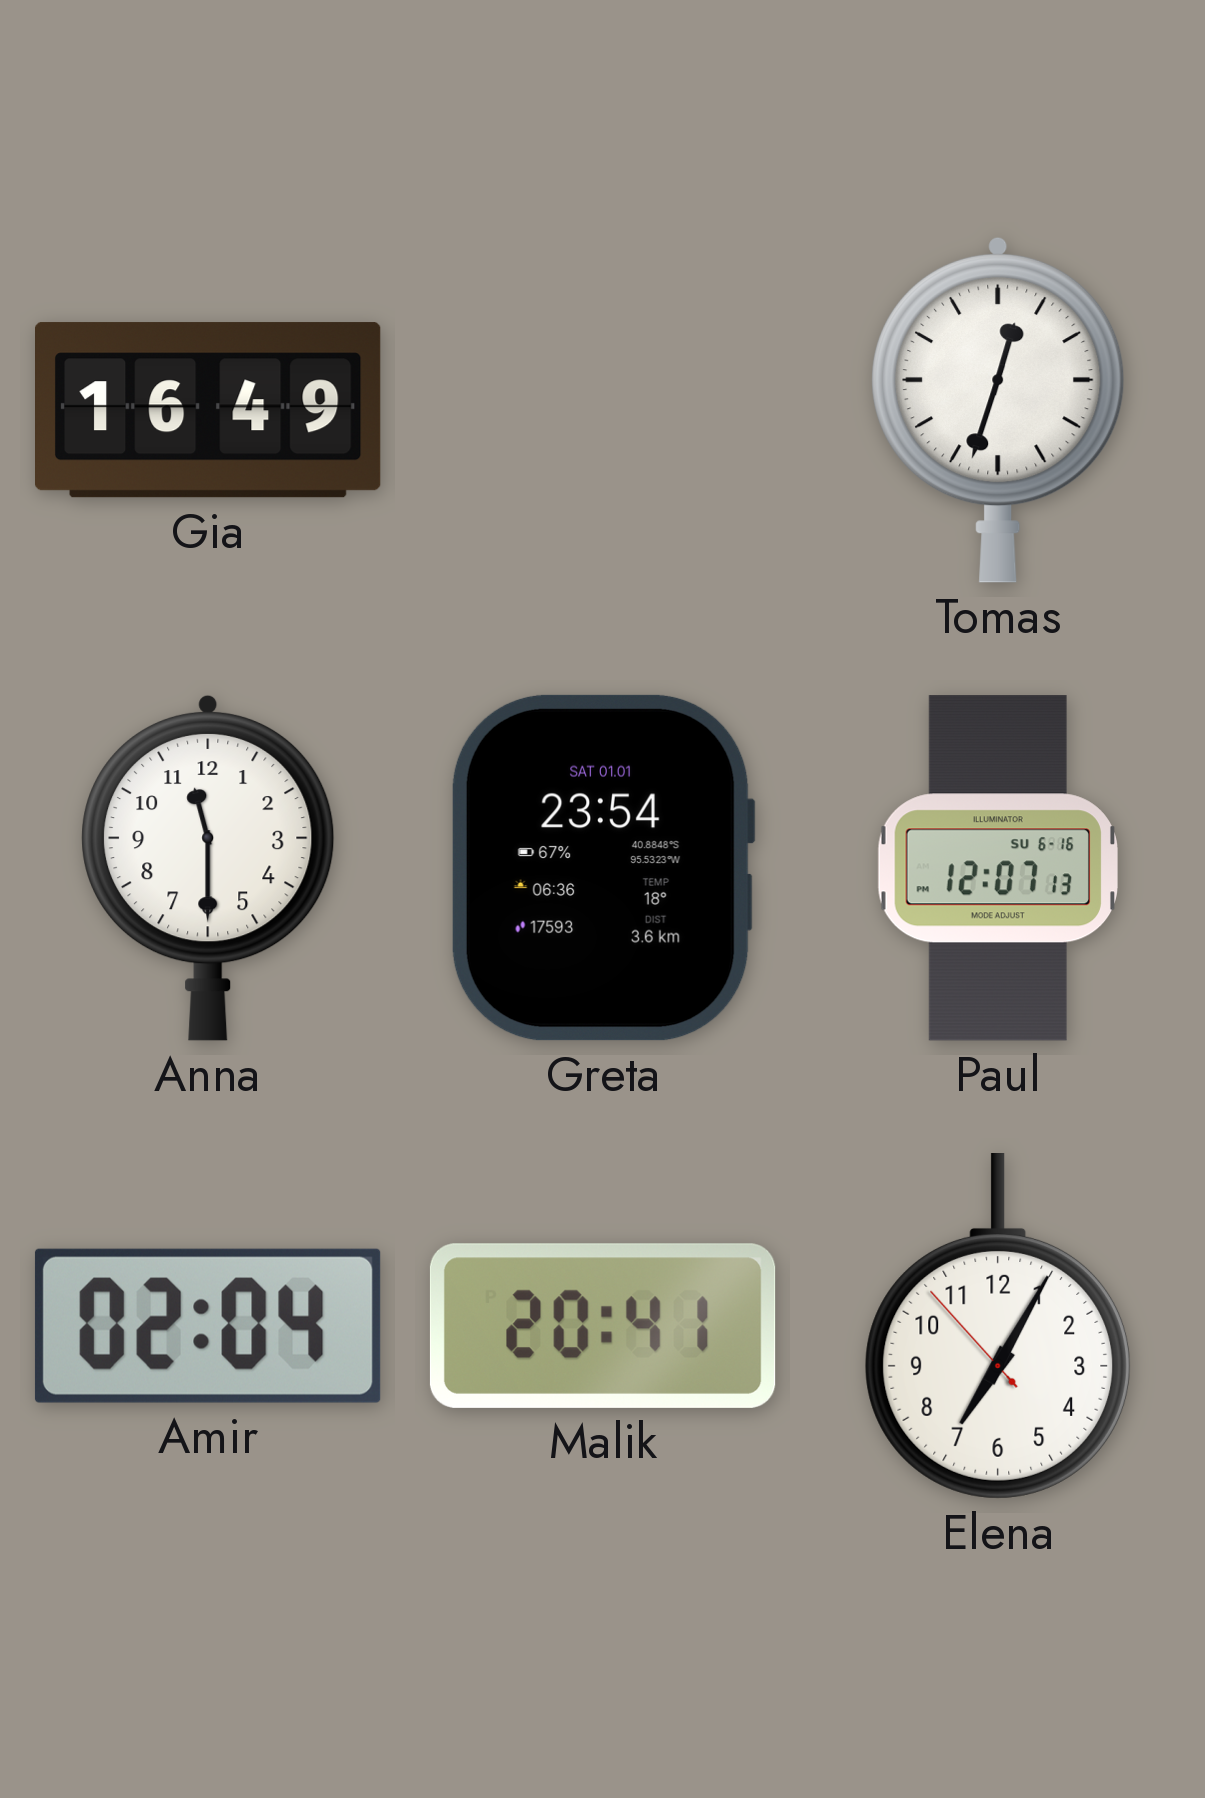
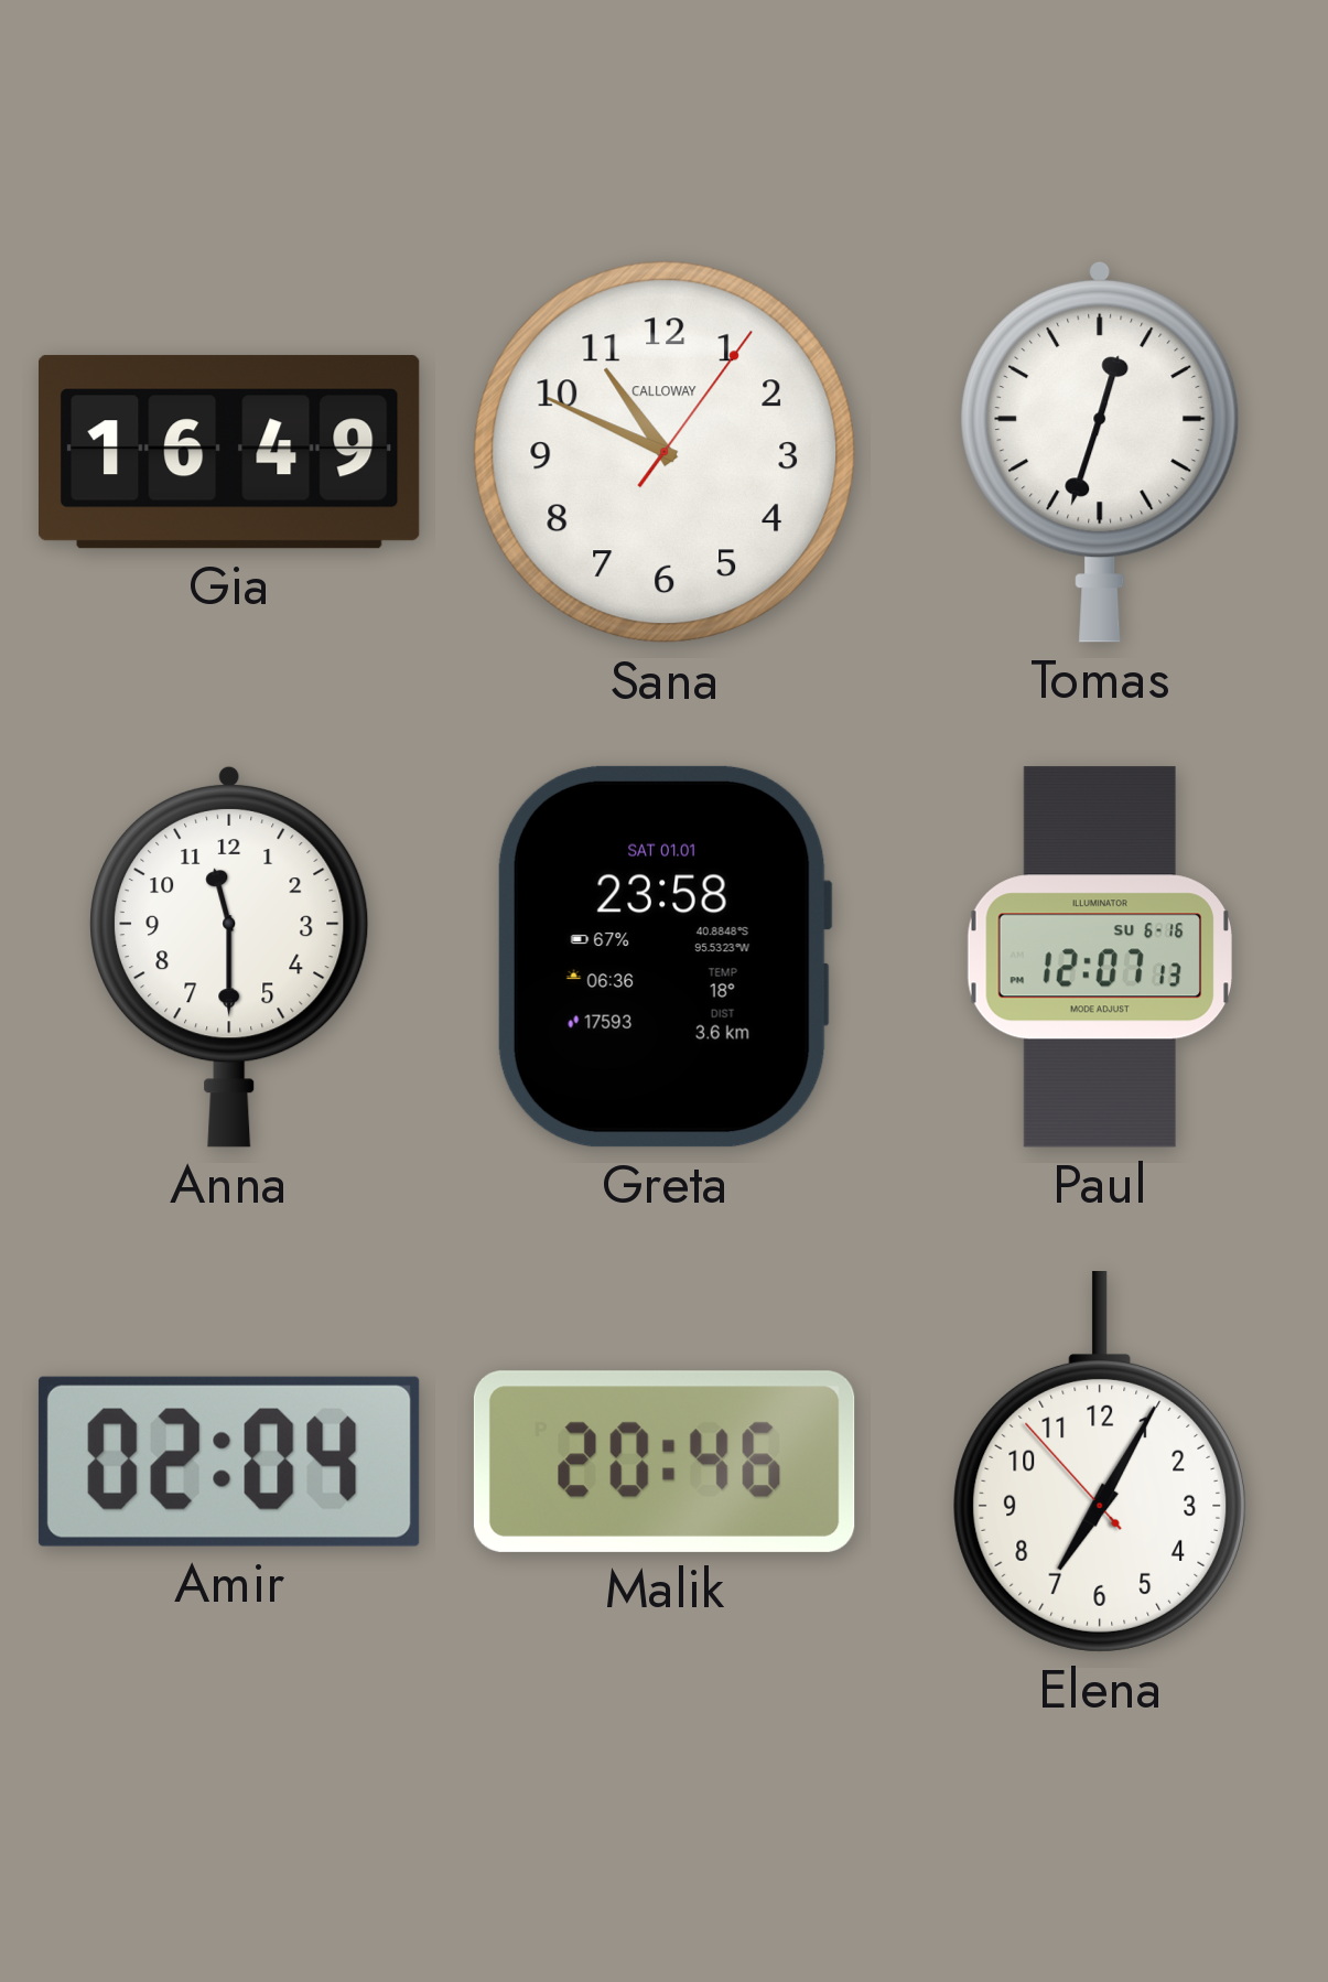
Sana: none -> 10:49 (665, 452)
Greta: 23:54 -> 23:58 (663, 957)
Malik: 20:41 -> 20:46 (665, 1462)
